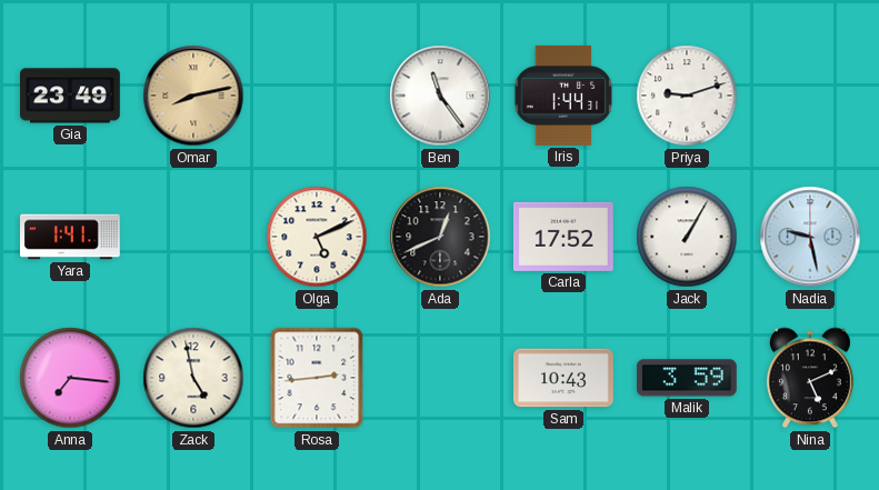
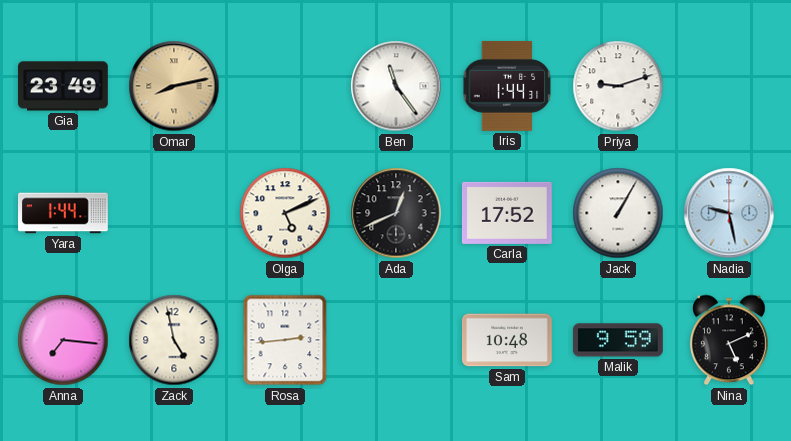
Yara: 1:41 -> 1:44 (64, 213)
Sam: 10:43 -> 10:48 (508, 340)
Malik: 3:59 -> 9:59 (618, 340)
